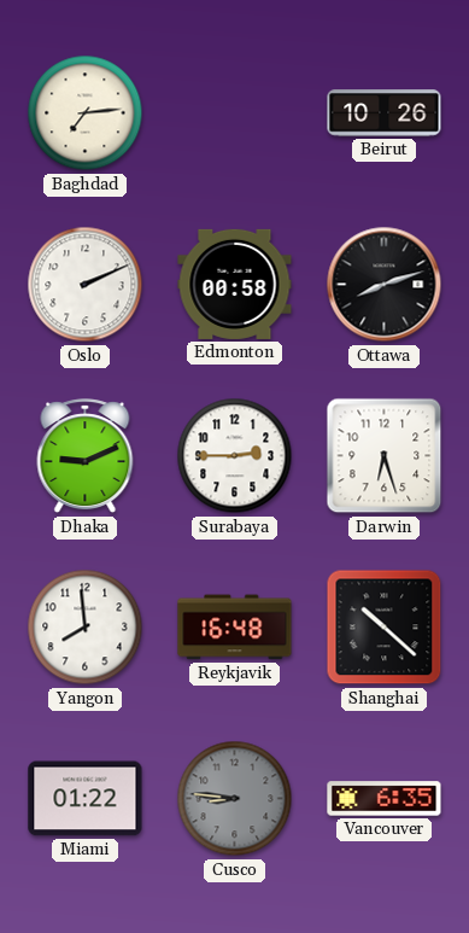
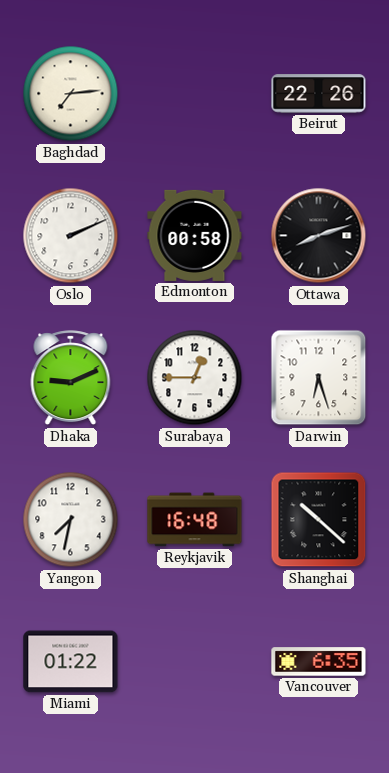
Beirut: 10:26 -> 22:26 (319, 94)
Surabaya: 2:45 -> 12:45 (195, 378)
Yangon: 7:59 -> 7:32 (71, 520)
Cusco: 8:46 -> none (235, 799)
